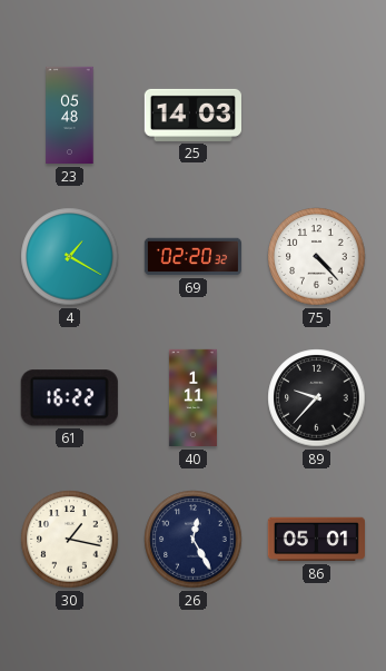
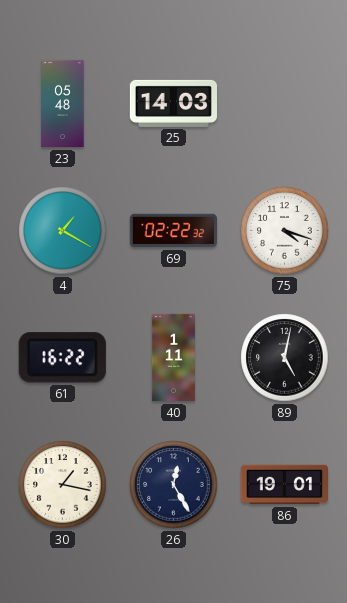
69: 02:20 -> 02:22 (173, 231)
75: 4:23 -> 4:18 (285, 231)
89: 9:37 -> 5:02 (285, 358)
86: 05:01 -> 19:01 (284, 485)
